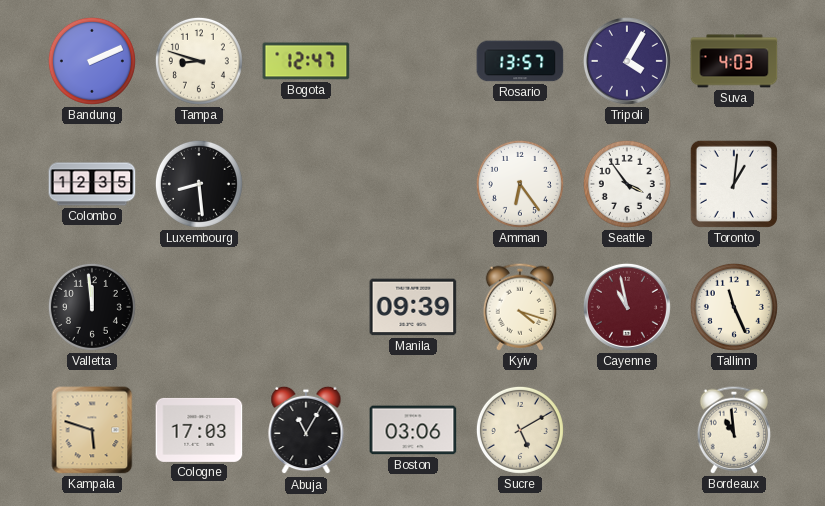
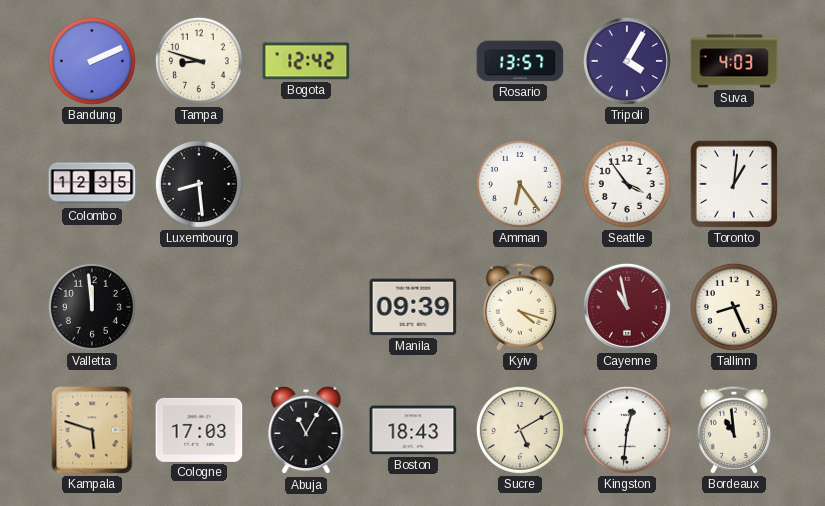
Bogota: 12:47 -> 12:42 (306, 61)
Tallinn: 11:26 -> 8:26 (734, 307)
Boston: 03:06 -> 18:43 (413, 430)
Kingston: none -> 12:31 (627, 430)
